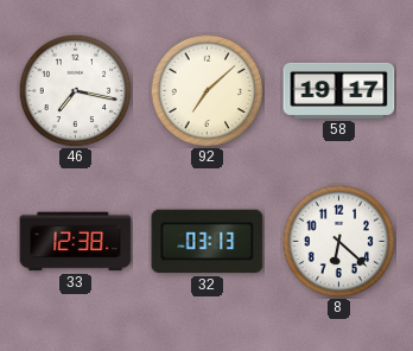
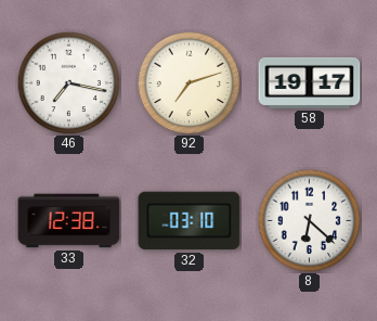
92: 7:08 -> 7:12 (188, 82)
32: 03:13 -> 03:10 (190, 221)
